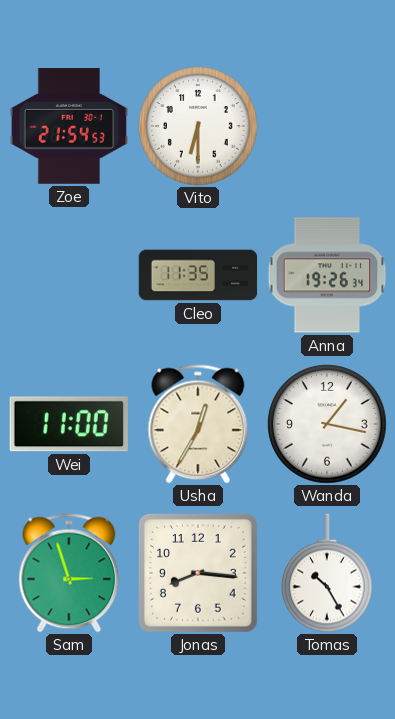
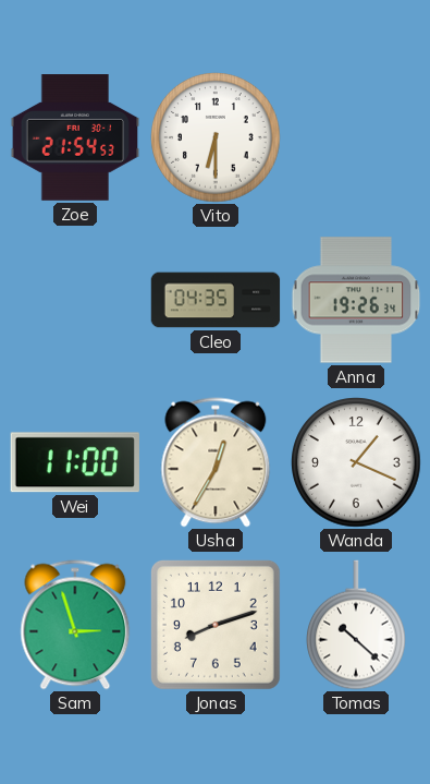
Cleo: 11:35 -> 04:35 (216, 300)
Wanda: 1:17 -> 1:19 (356, 462)
Jonas: 8:16 -> 8:12 (216, 625)
Tomas: 10:25 -> 10:22 (357, 625)
